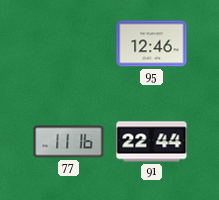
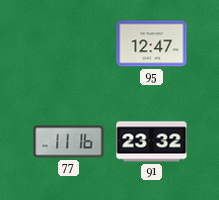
95: 12:46 -> 12:47 (152, 44)
91: 22:44 -> 23:32 (152, 142)
